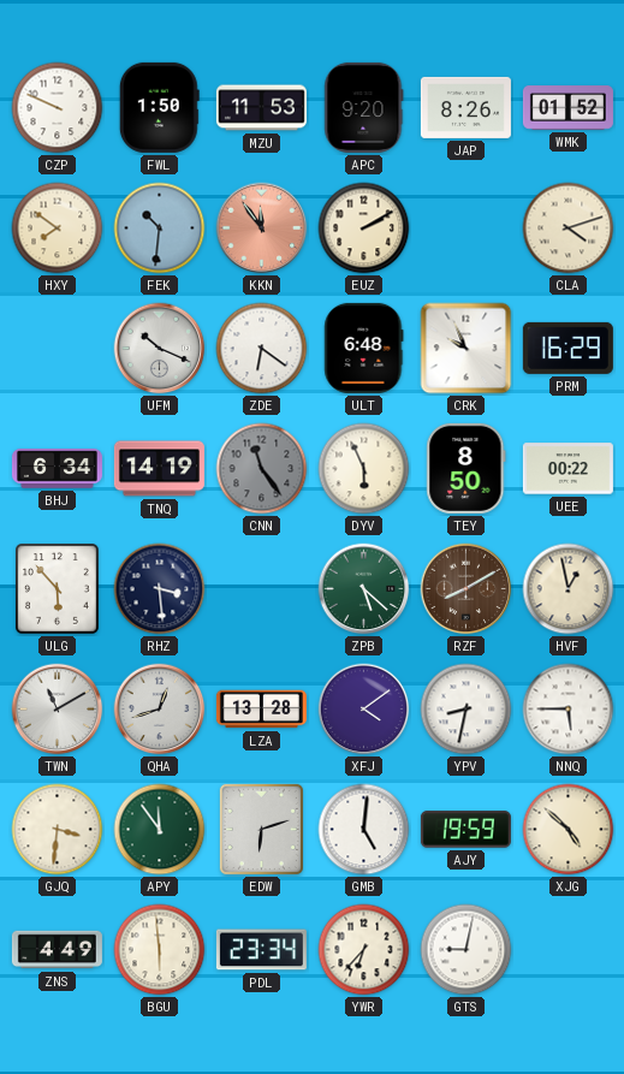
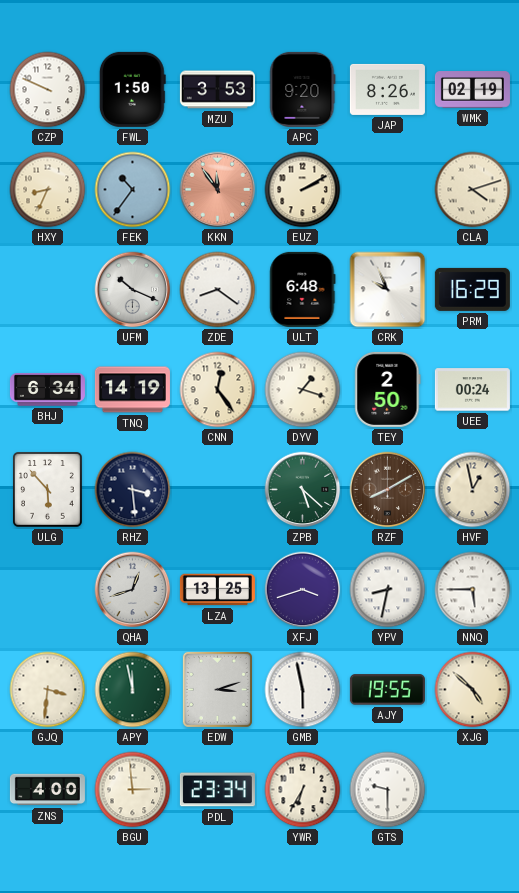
MZU: 11:53 -> 3:53 (217, 90)
WMK: 01:52 -> 02:19 (472, 90)
HXY: 7:51 -> 8:34 (48, 190)
FEK: 10:31 -> 10:36 (133, 190)
ZDE: 6:21 -> 8:21 (218, 290)
CNN: 11:24 -> 12:24 (218, 390)
CNN dial: grey -> cream (218, 390)
DYV: 5:56 -> 1:18 (303, 390)
TEY: 8:50 -> 2:50 (388, 389)
UEE: 00:22 -> 00:24 (472, 390)
TWN: 11:10 -> none (58, 710)
LZA: 13:28 -> 13:25 (217, 590)
XFJ: 4:09 -> 3:42 (303, 590)
APY: 11:54 -> 11:58 (133, 690)
EDW: 6:12 -> 3:12 (217, 689)
GMB: 5:01 -> 5:58 (303, 690)
AJY: 19:59 -> 19:55 (387, 690)
ZNS: 4:49 -> 4:00 (47, 790)
BGU: 5:59 -> 2:59 (133, 790)
YWR: 6:37 -> 6:35 (303, 790)
GTS: 9:02 -> 9:30 (388, 790)
